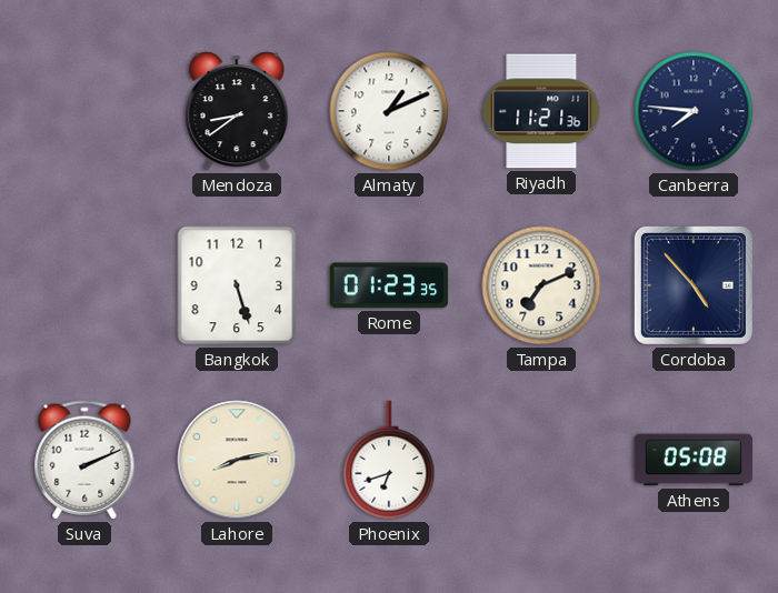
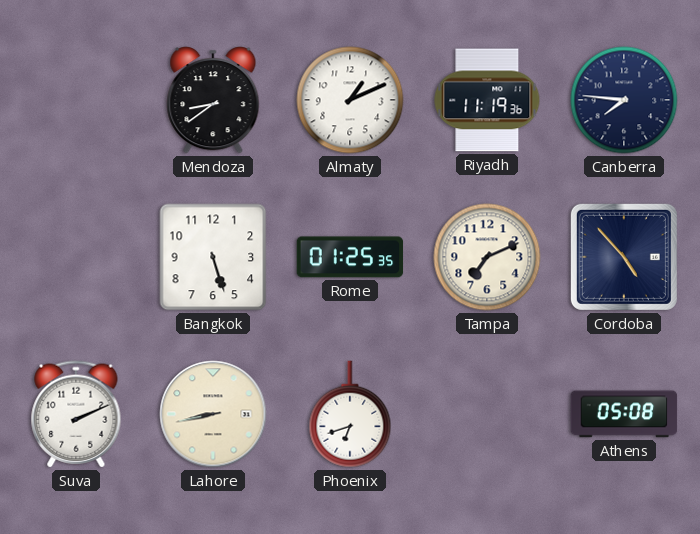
Riyadh: 11:21 -> 11:19 (487, 100)
Rome: 01:23 -> 01:25 (350, 257)
Lahore: 8:13 -> 8:43 (213, 414)
